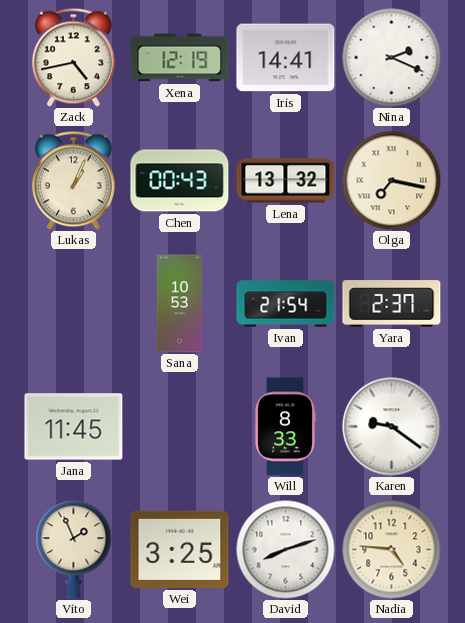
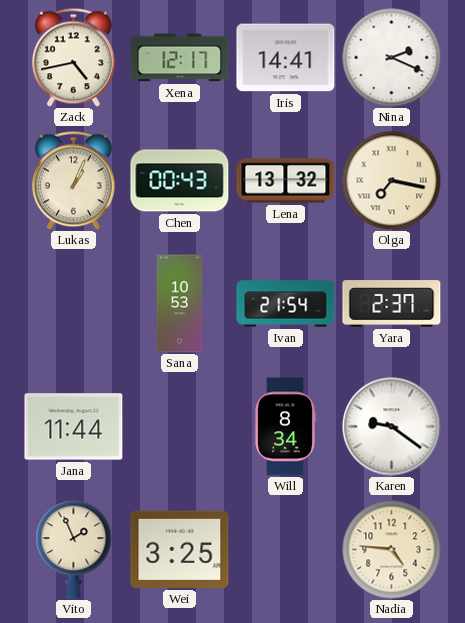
Xena: 12:19 -> 12:17 (180, 58)
Jana: 11:45 -> 11:44 (74, 427)
Will: 8:33 -> 8:34 (286, 427)
David: 8:12 -> none (286, 550)
